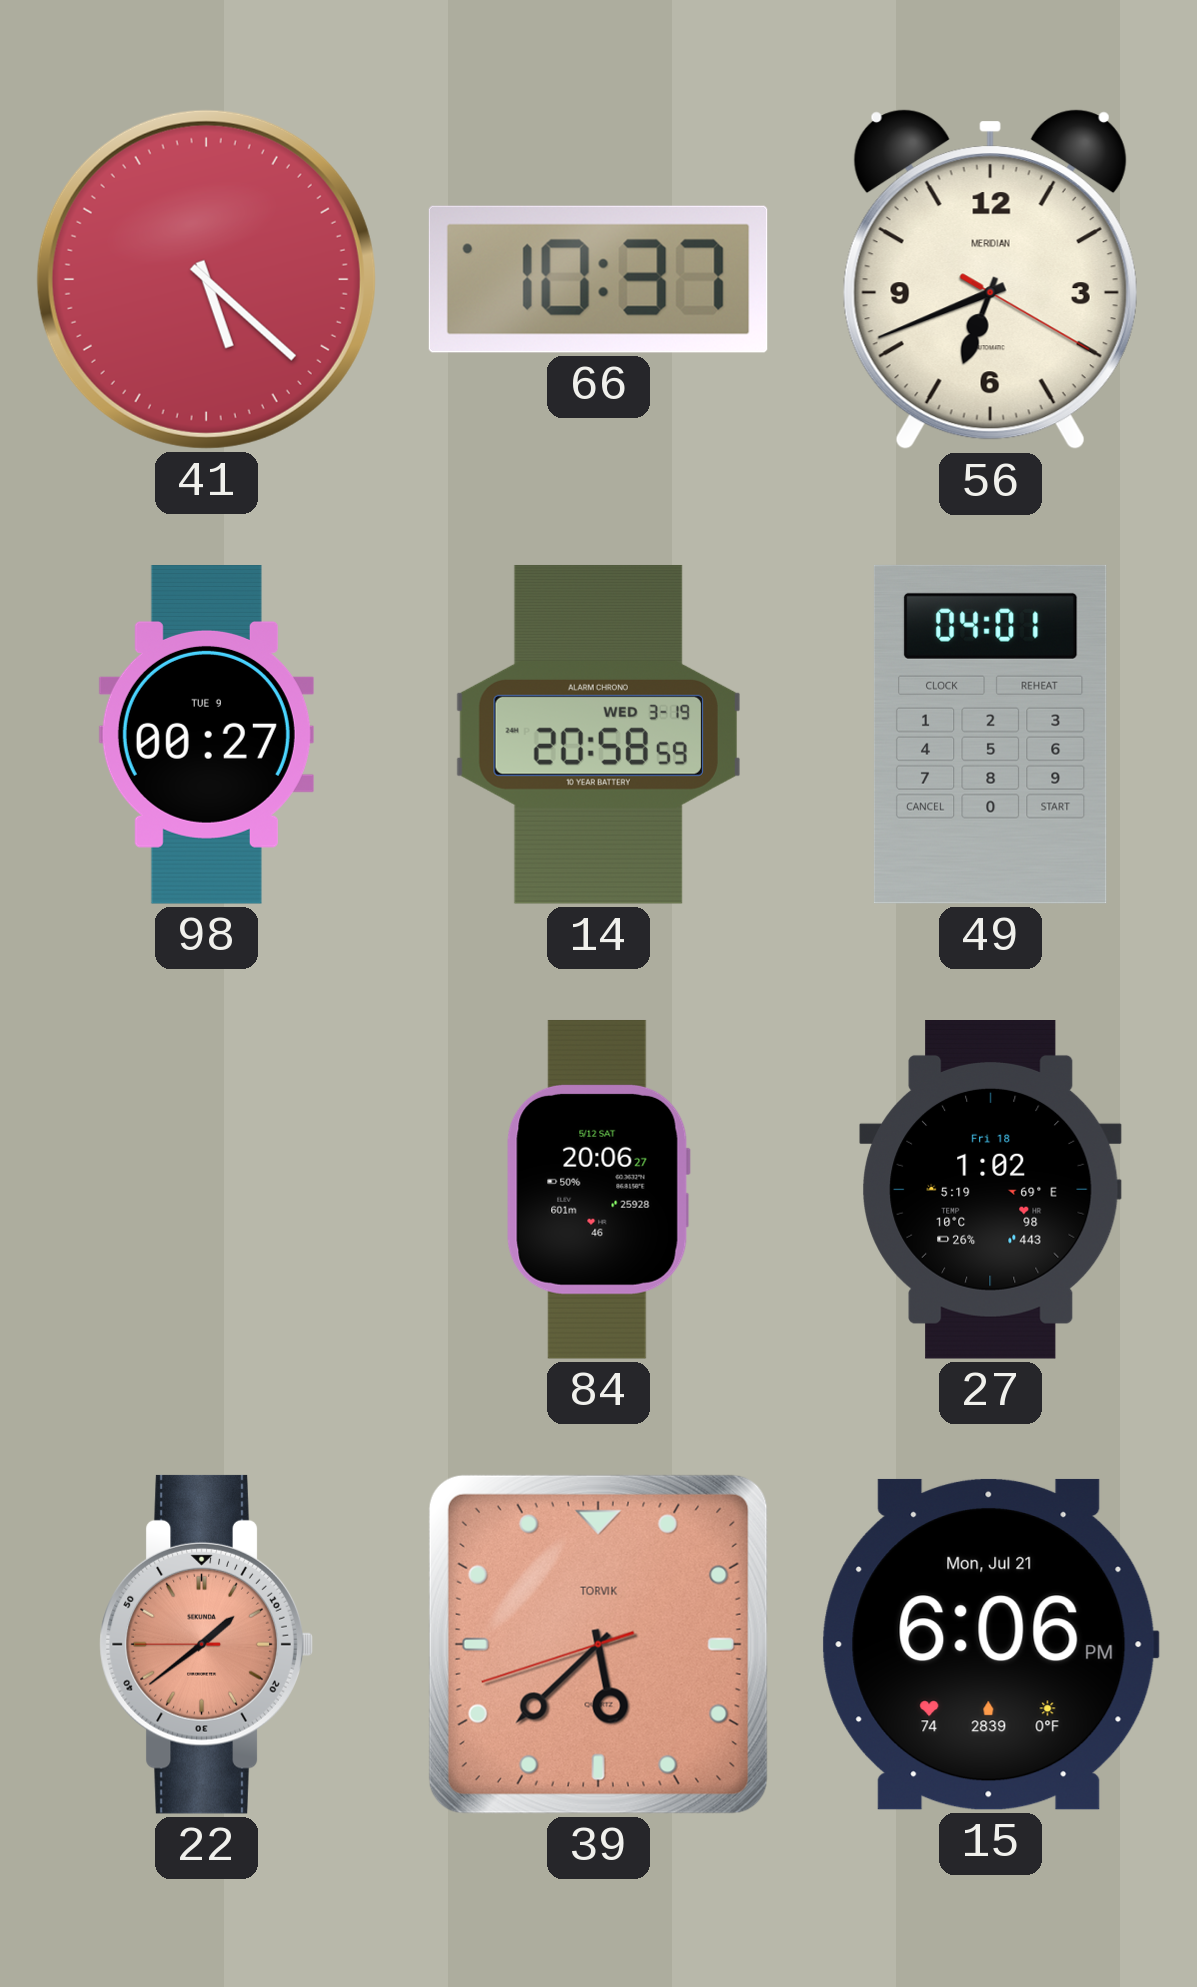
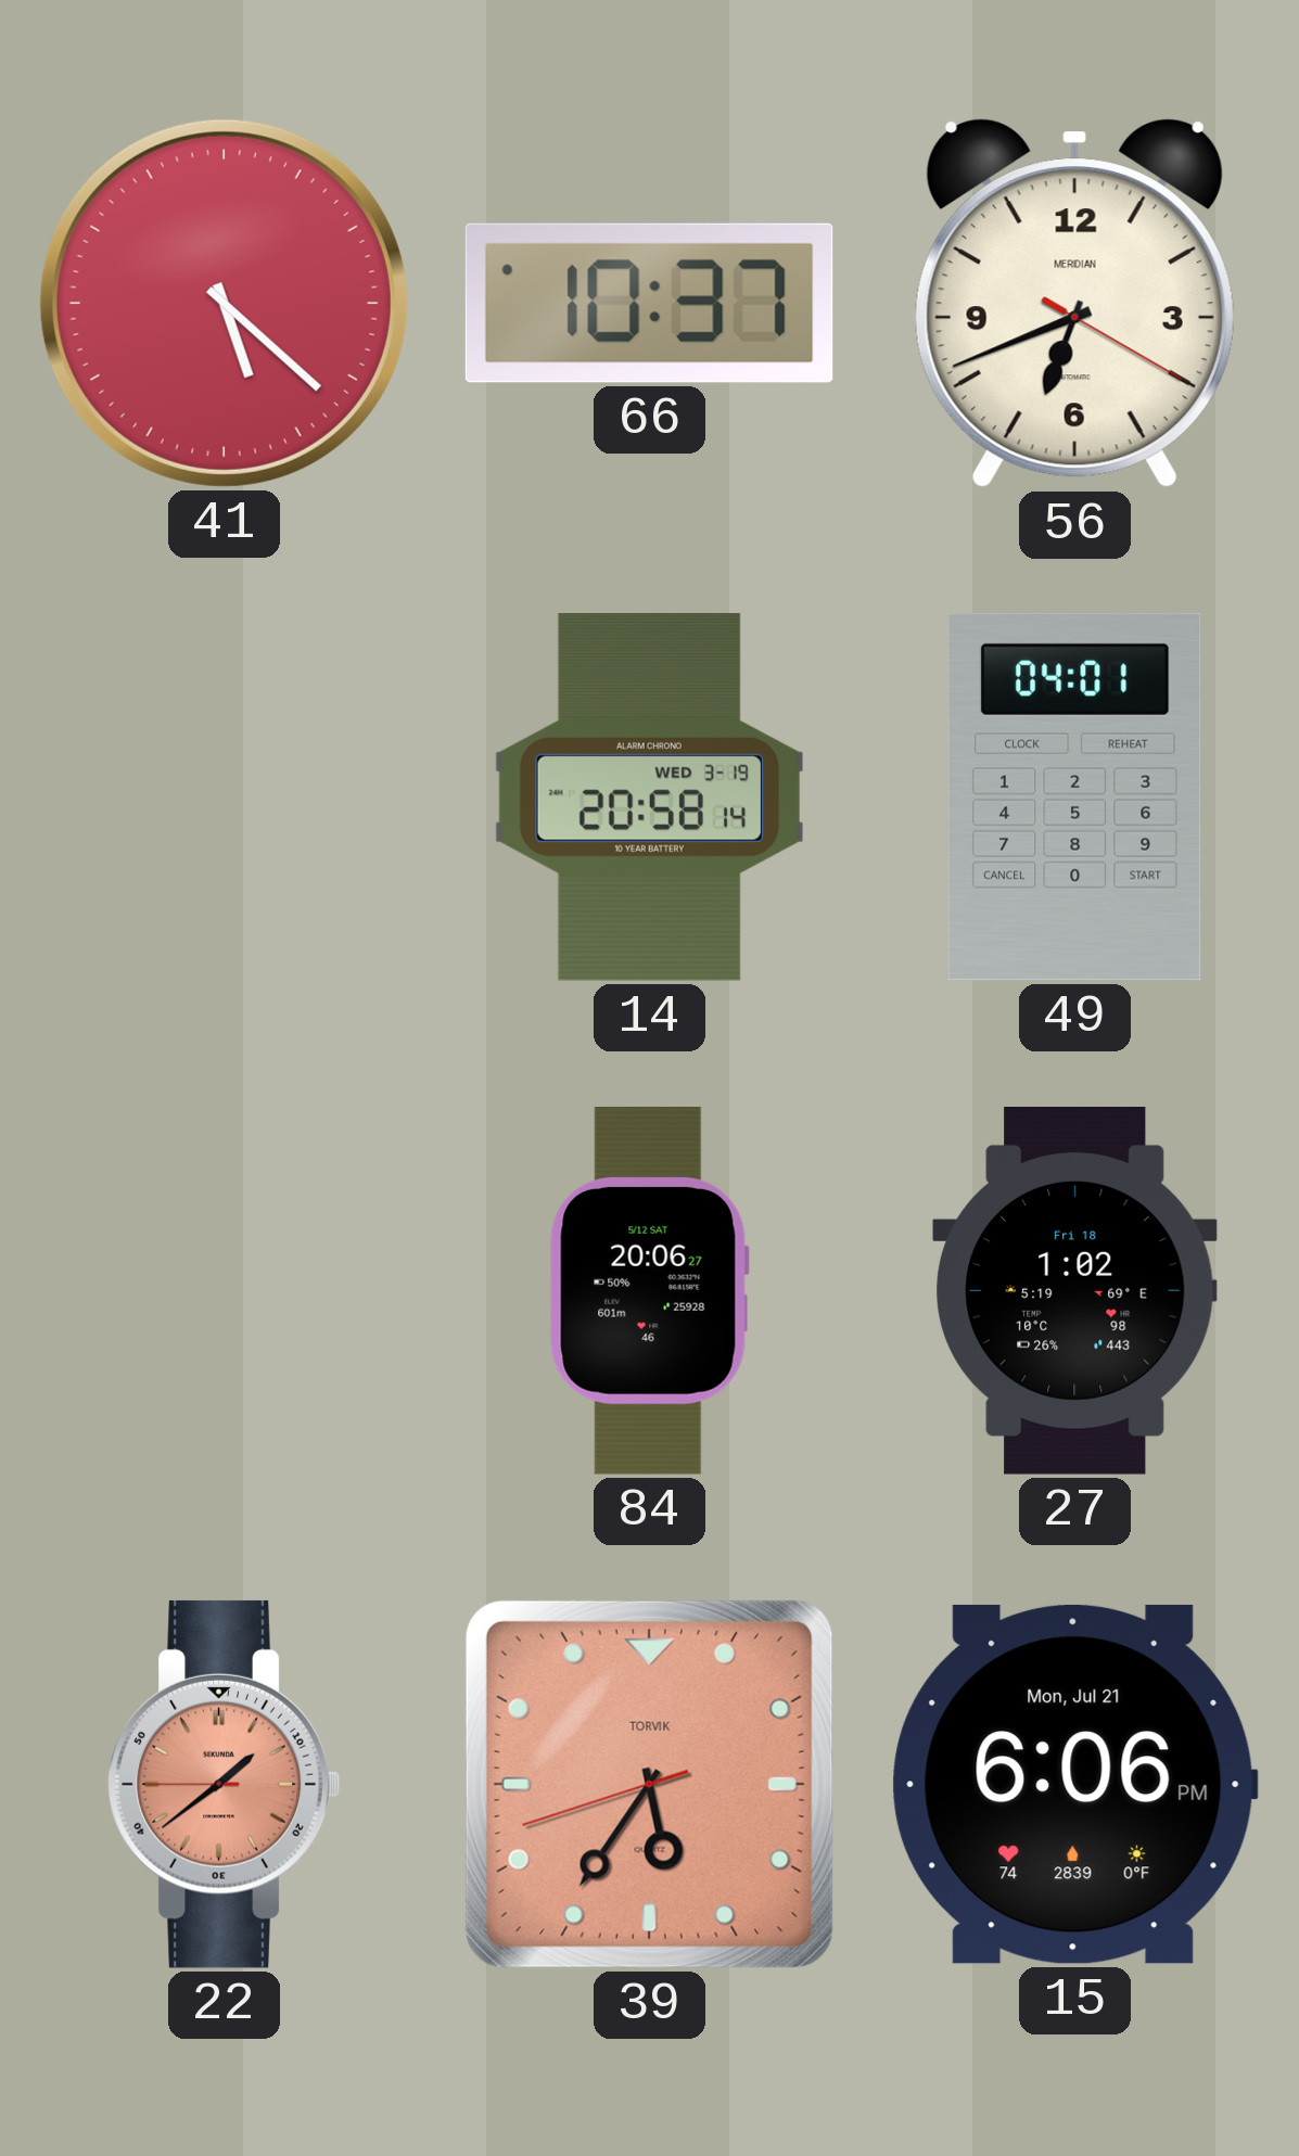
98: 00:27 -> none (206, 735)
14: 20:58:59 -> 20:58:14 (649, 796)
39: 5:37 -> 5:35 (649, 1784)
